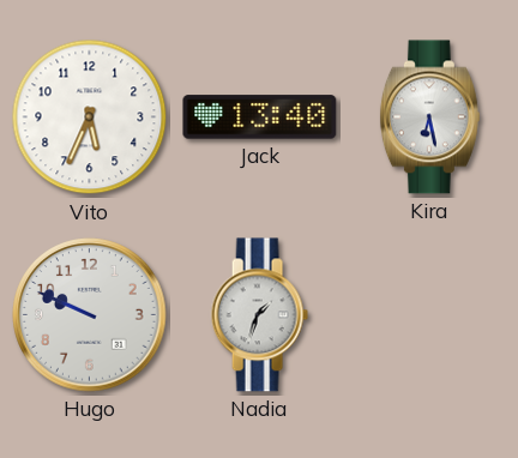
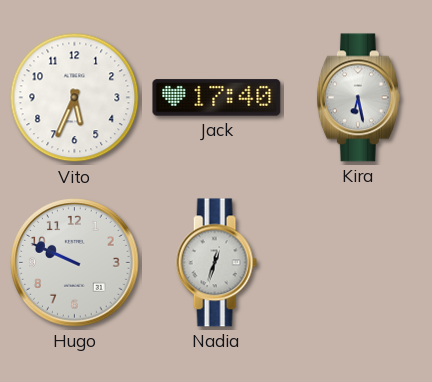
Jack: 13:40 -> 17:40 (217, 98)
Nadia: 1:33 -> 12:33 (216, 263)
